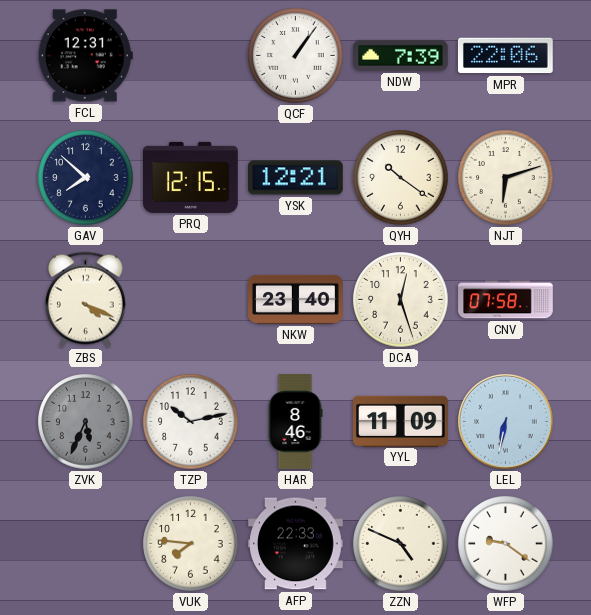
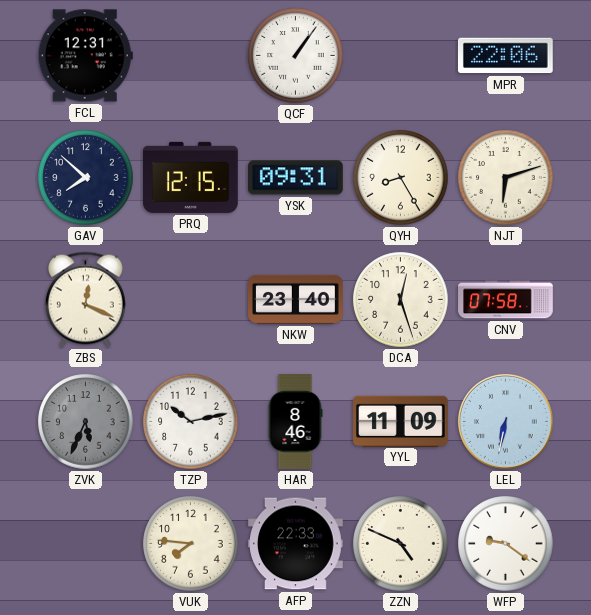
NDW: 7:39 -> none (401, 55)
YSK: 12:21 -> 09:31 (296, 178)
QYH: 10:21 -> 8:25 (401, 178)
ZBS: 4:19 -> 12:19 (85, 300)
